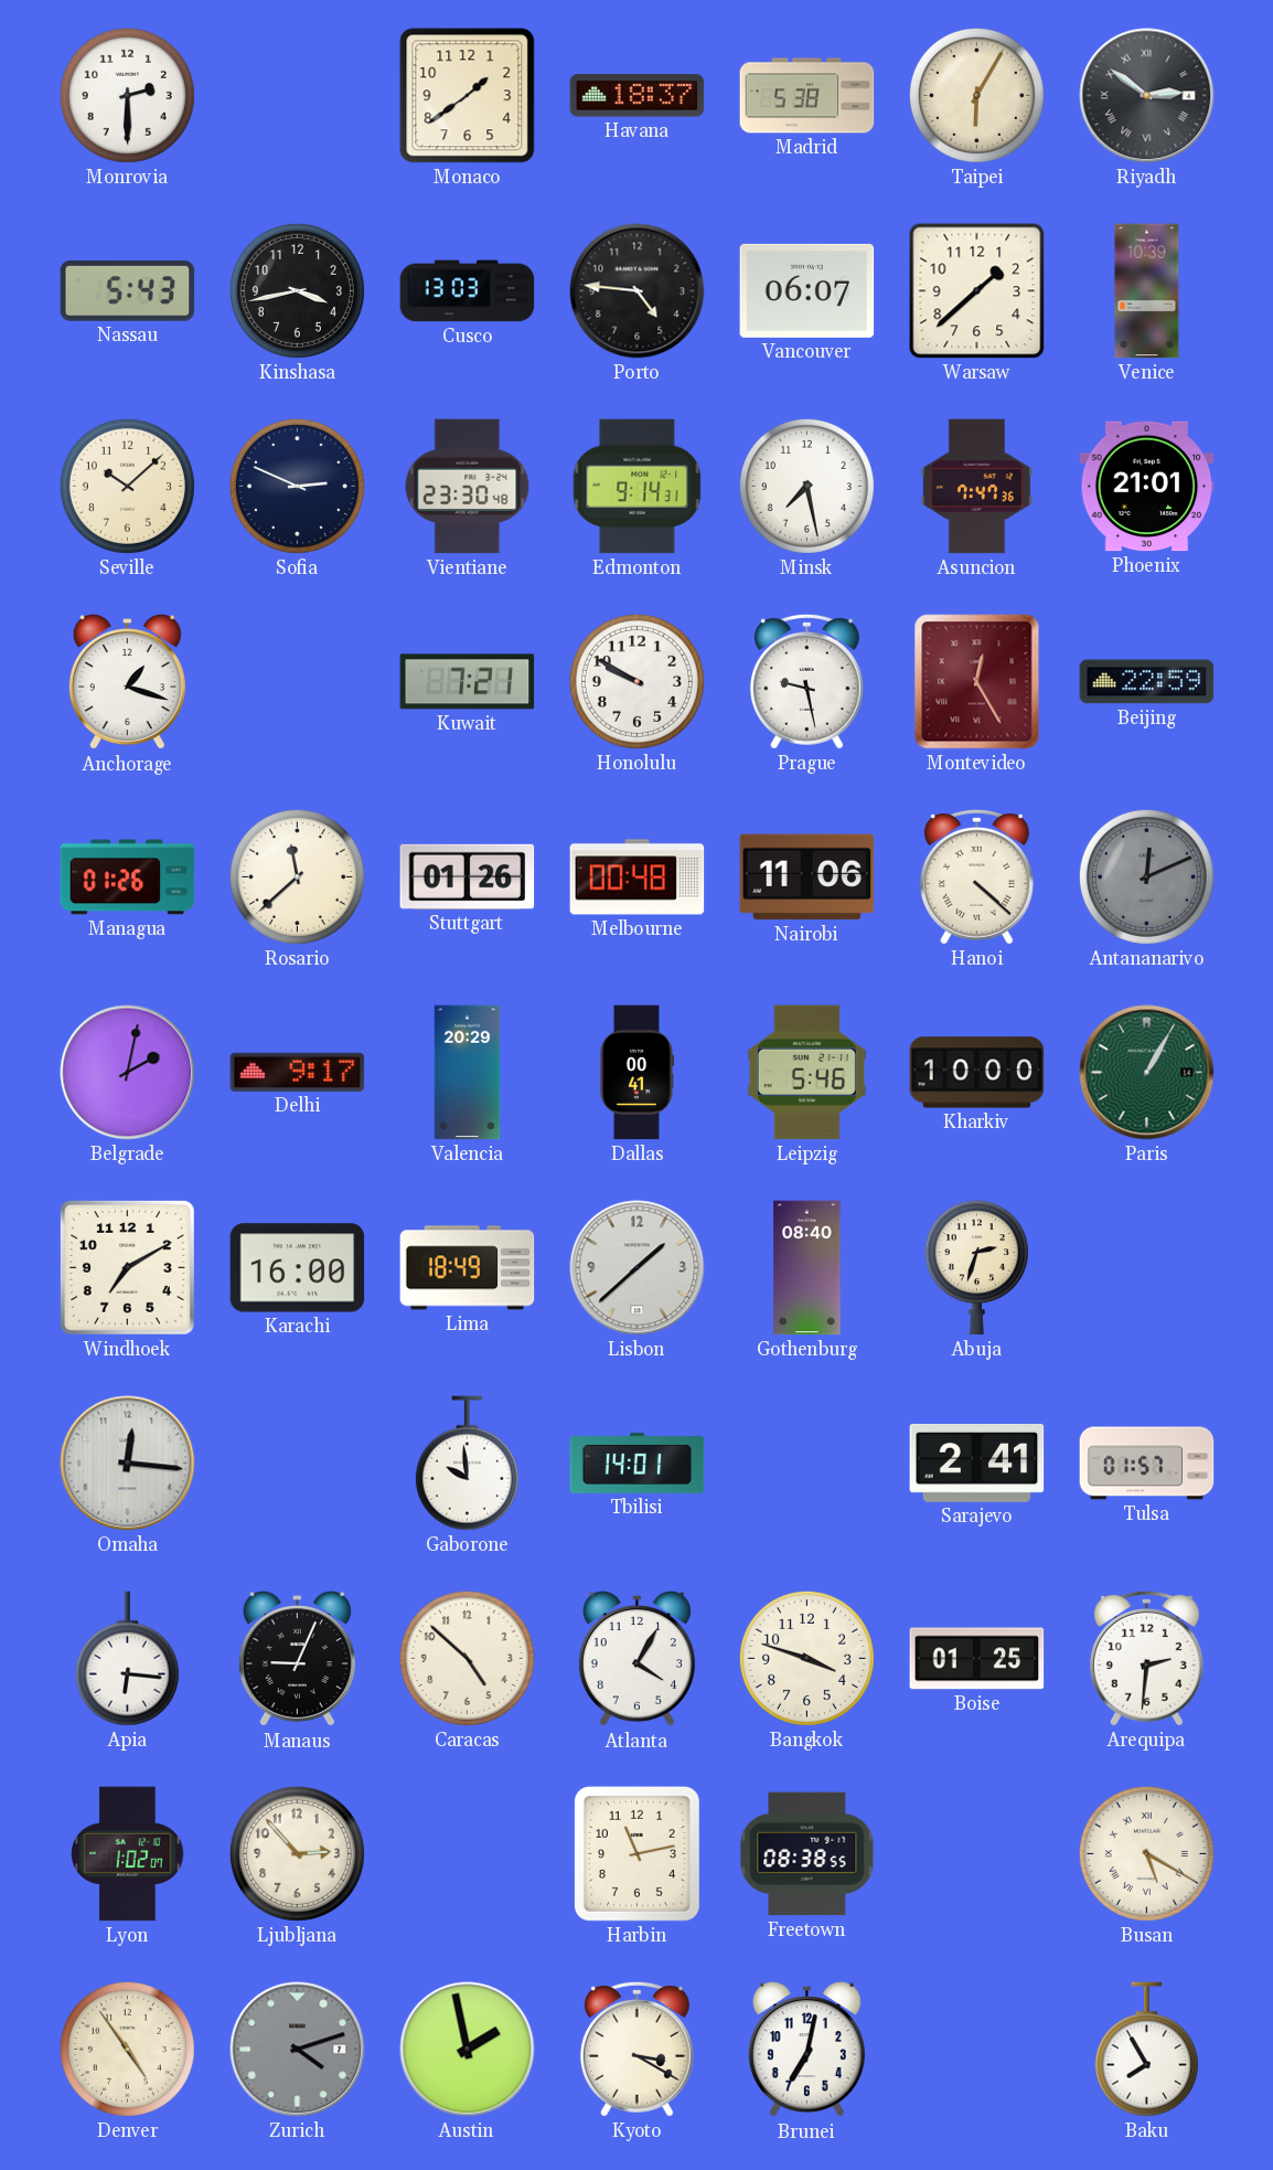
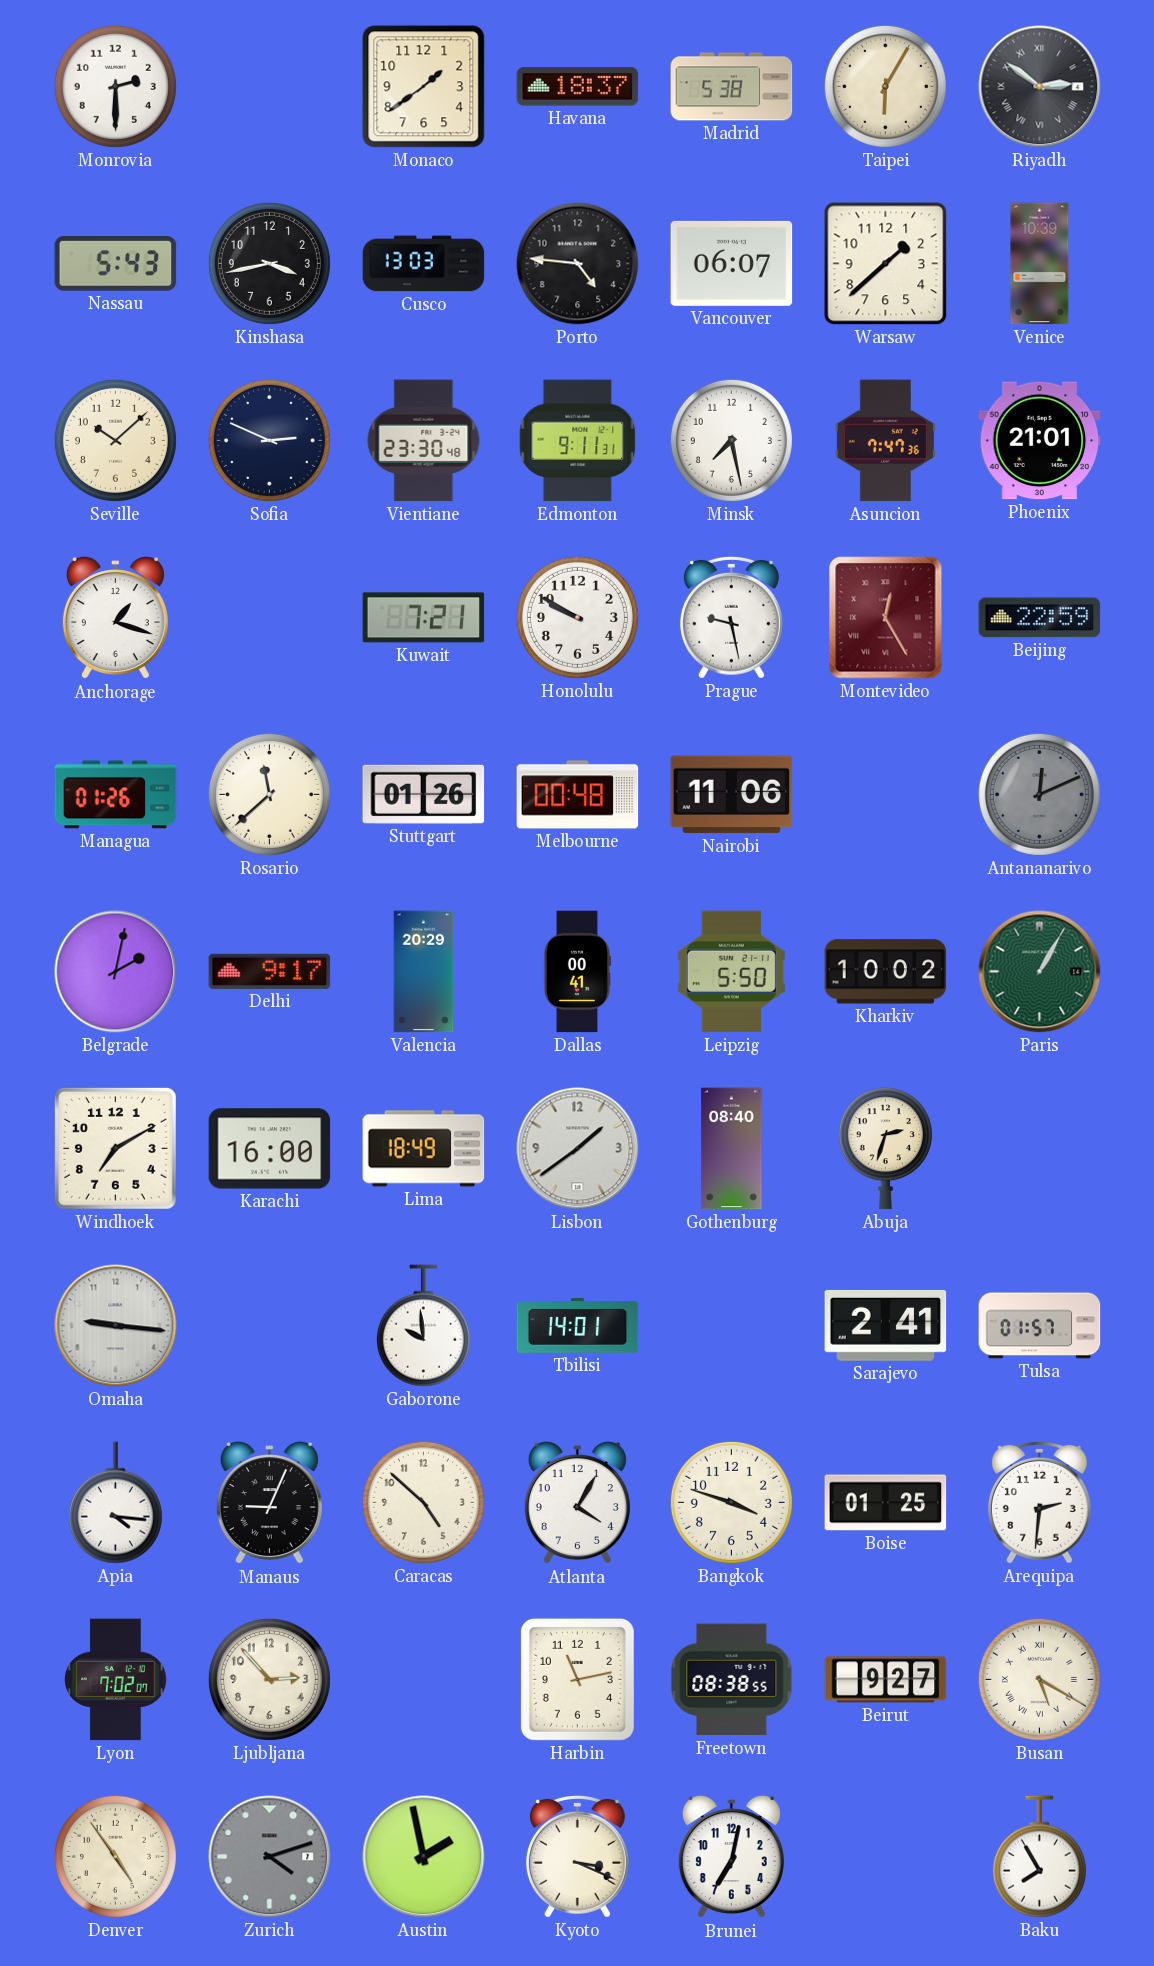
Edmonton: 9:14 -> 9:11 (578, 441)
Hanoi: 4:22 -> none (976, 876)
Leipzig: 5:46 -> 5:50 (731, 972)
Kharkiv: 10:00 -> 10:02 (886, 972)
Lisbon: 1:38 -> 1:39 (578, 1149)
Omaha: 12:16 -> 9:16 (116, 1326)
Apia: 6:16 -> 4:16 (115, 1503)
Lyon: 1:02 -> 7:02 (116, 1680)
Beirut: none -> 9:27 (886, 1680)
Kyoto: 3:20 -> 3:19 (577, 1856)
